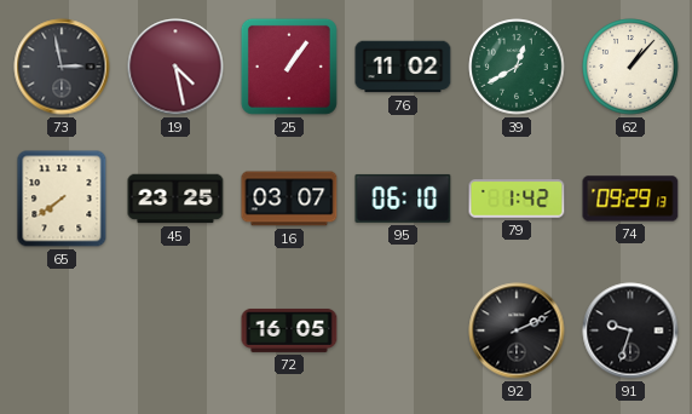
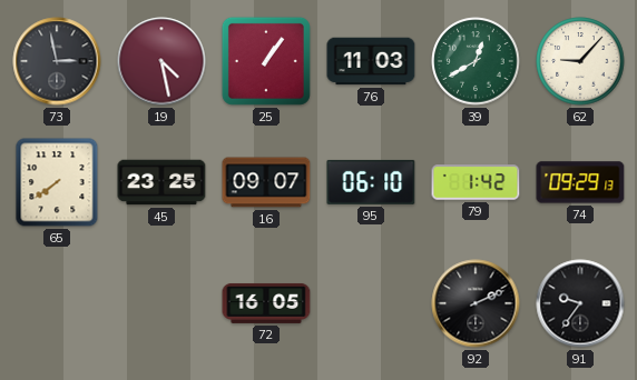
76: 11:02 -> 11:03 (371, 61)
62: 1:07 -> 9:07 (580, 61)
16: 03:07 -> 09:07 (266, 182)
91: 9:33 -> 9:36 (580, 303)
